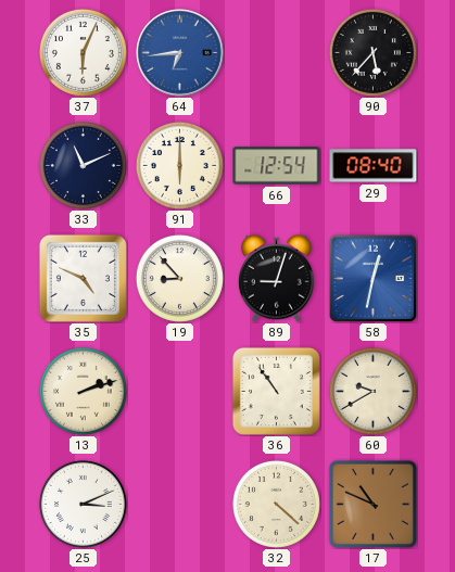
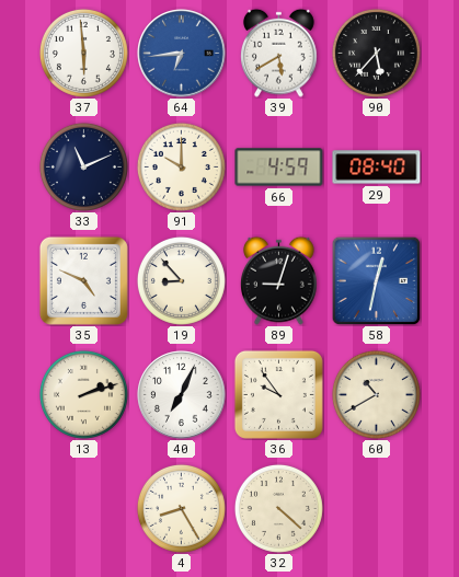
37: 6:04 -> 5:59 (83, 53)
39: none -> 5:40 (279, 53)
91: 6:00 -> 10:00 (181, 166)
66: 12:54 -> 4:59 (279, 168)
40: none -> 7:04 (182, 395)
36: 10:54 -> 9:54 (278, 394)
60: 9:40 -> 10:40 (376, 394)
25: 3:11 -> none (83, 504)
4: none -> 8:25 (181, 508)
17: 10:49 -> none (372, 504)
